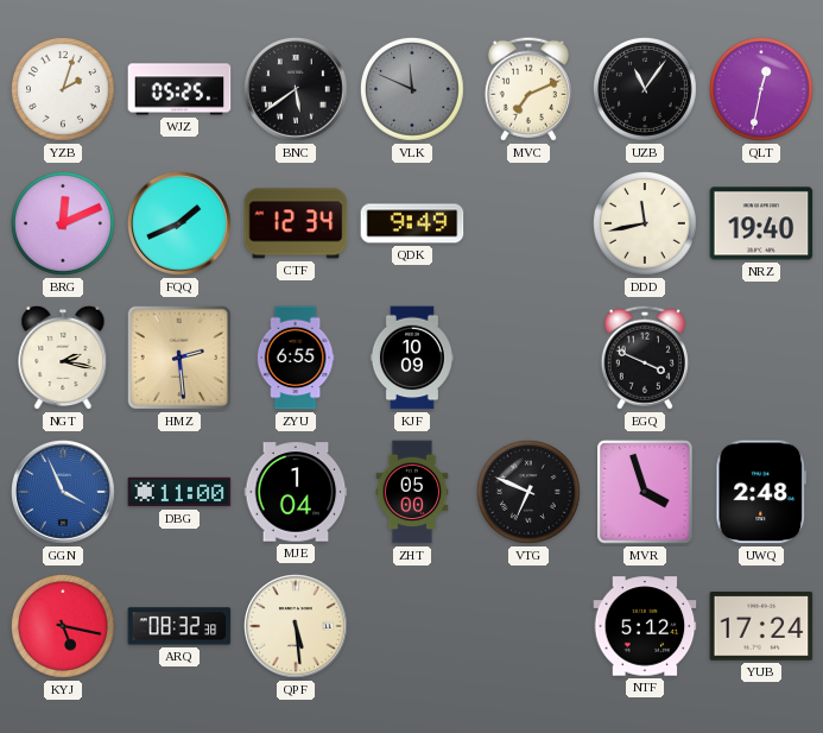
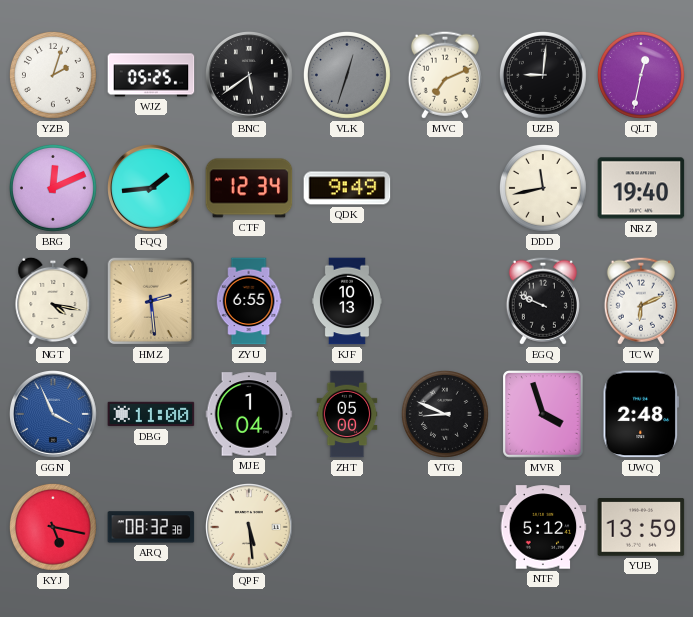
VLK: 11:49 -> 12:33 (347, 75)
UZB: 11:06 -> 9:01 (543, 75)
FQQ: 1:41 -> 1:44 (152, 189)
NGT: 2:17 -> 4:17 (53, 301)
KJF: 10:09 -> 10:13 (347, 301)
EGQ: 3:49 -> 9:49 (543, 301)
TCW: none -> 6:11 (641, 301)
VTG: 6:49 -> 8:49 (445, 414)
YUB: 17:24 -> 13:59 (641, 527)
